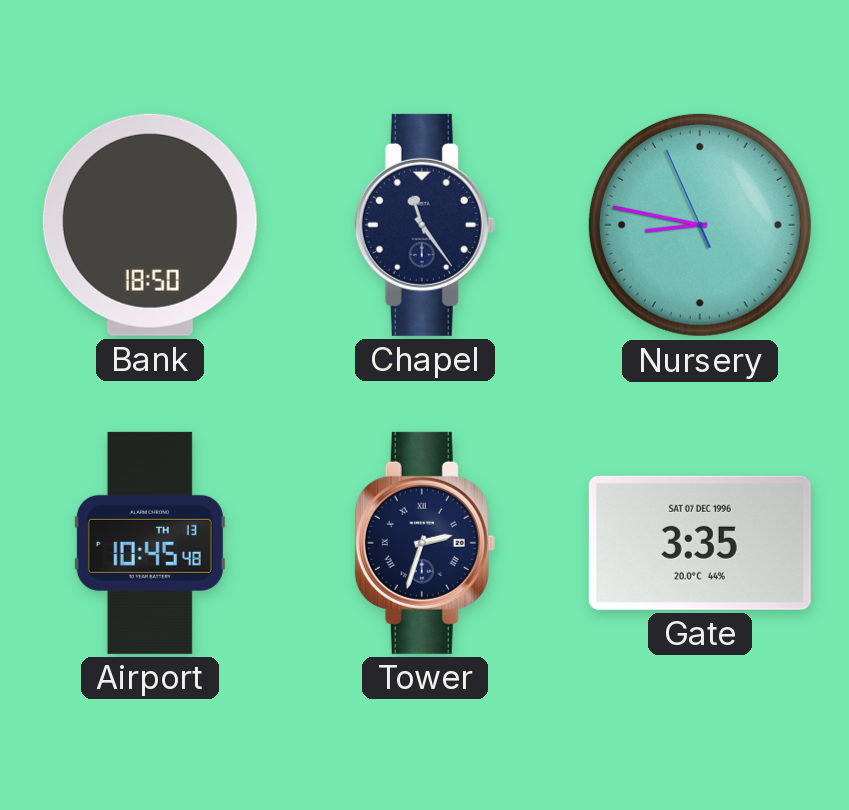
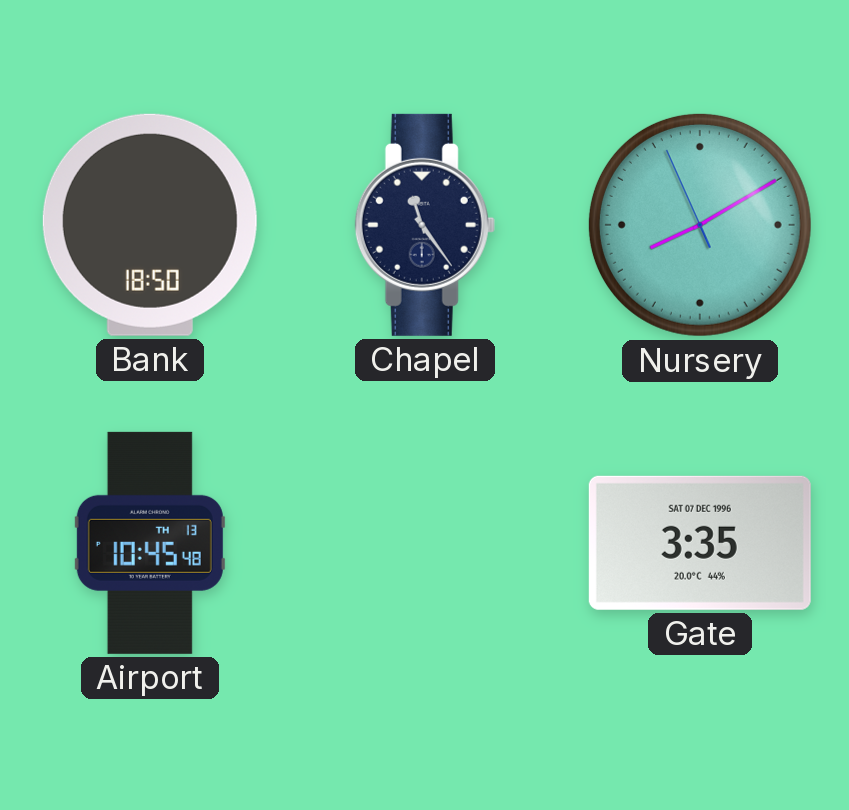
Nursery: 8:46 -> 8:09 (700, 225)
Tower: 2:33 -> none (425, 543)
